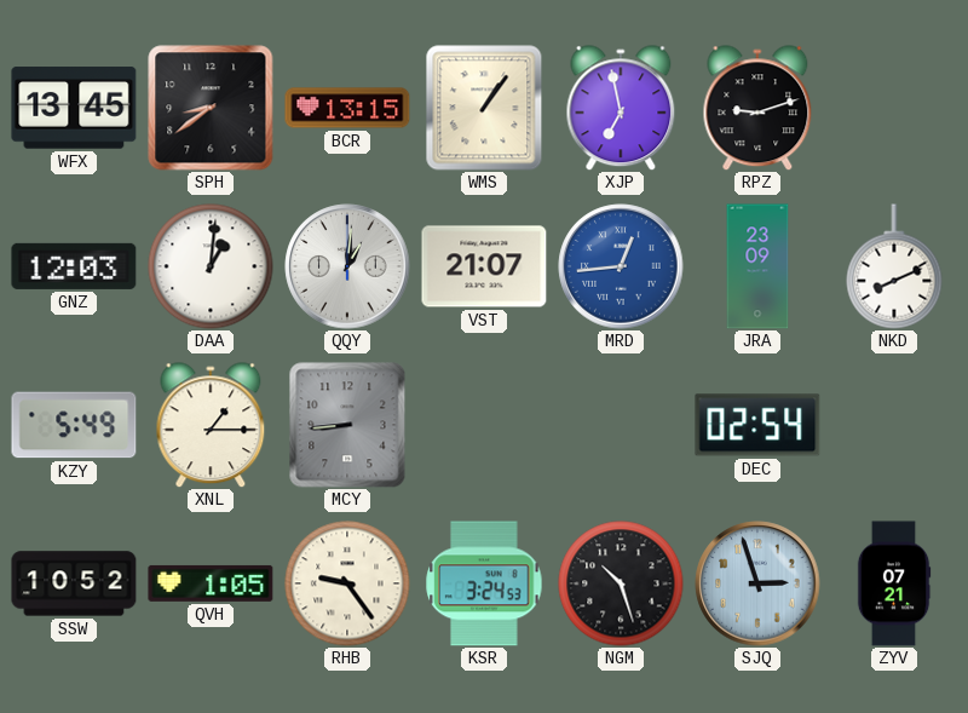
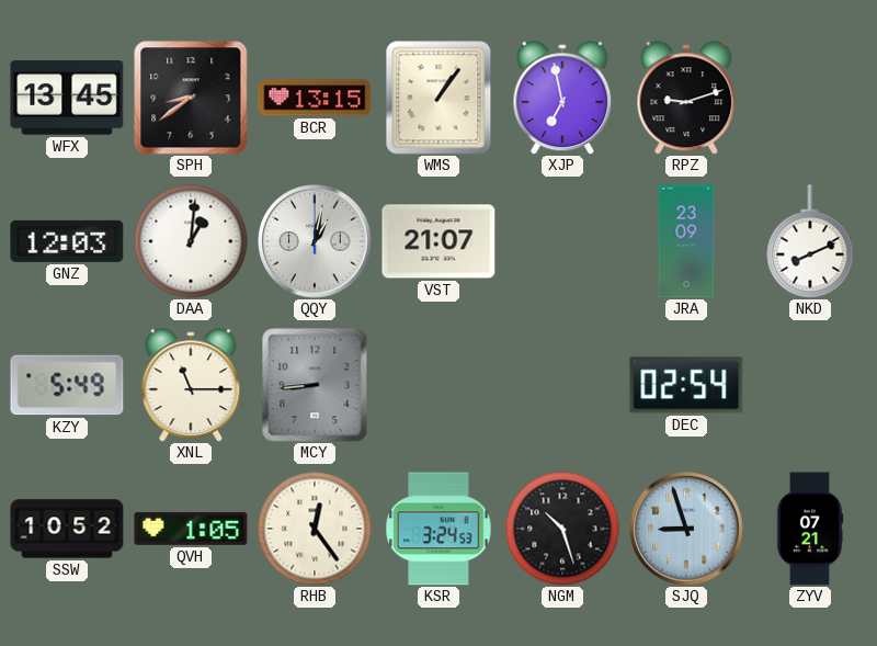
QQY: 1:01 -> 1:02 (315, 241)
MRD: 12:44 -> none (621, 266)
XNL: 1:15 -> 11:15 (191, 385)
RHB: 9:24 -> 12:24 (315, 529)
SJQ: 2:57 -> 8:57 (686, 529)
